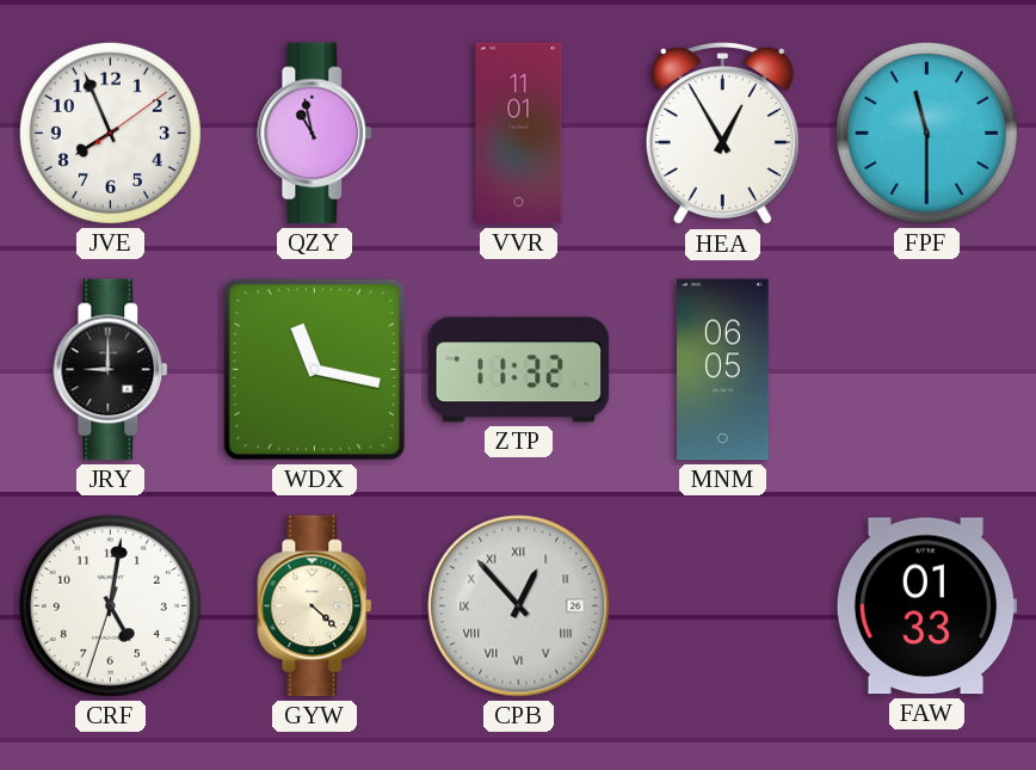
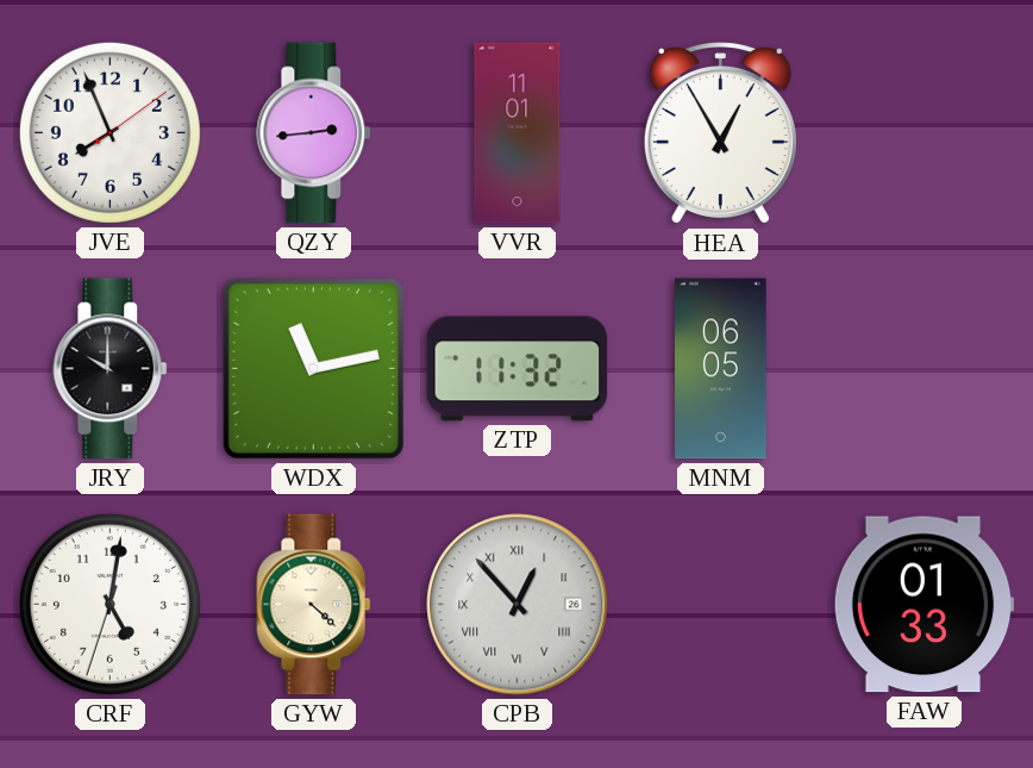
QZY: 10:58 -> 2:44 (314, 133)
FPF: 11:30 -> none (926, 133)
JRY: 9:00 -> 10:00 (111, 369)
WDX: 11:17 -> 11:13 (313, 368)
